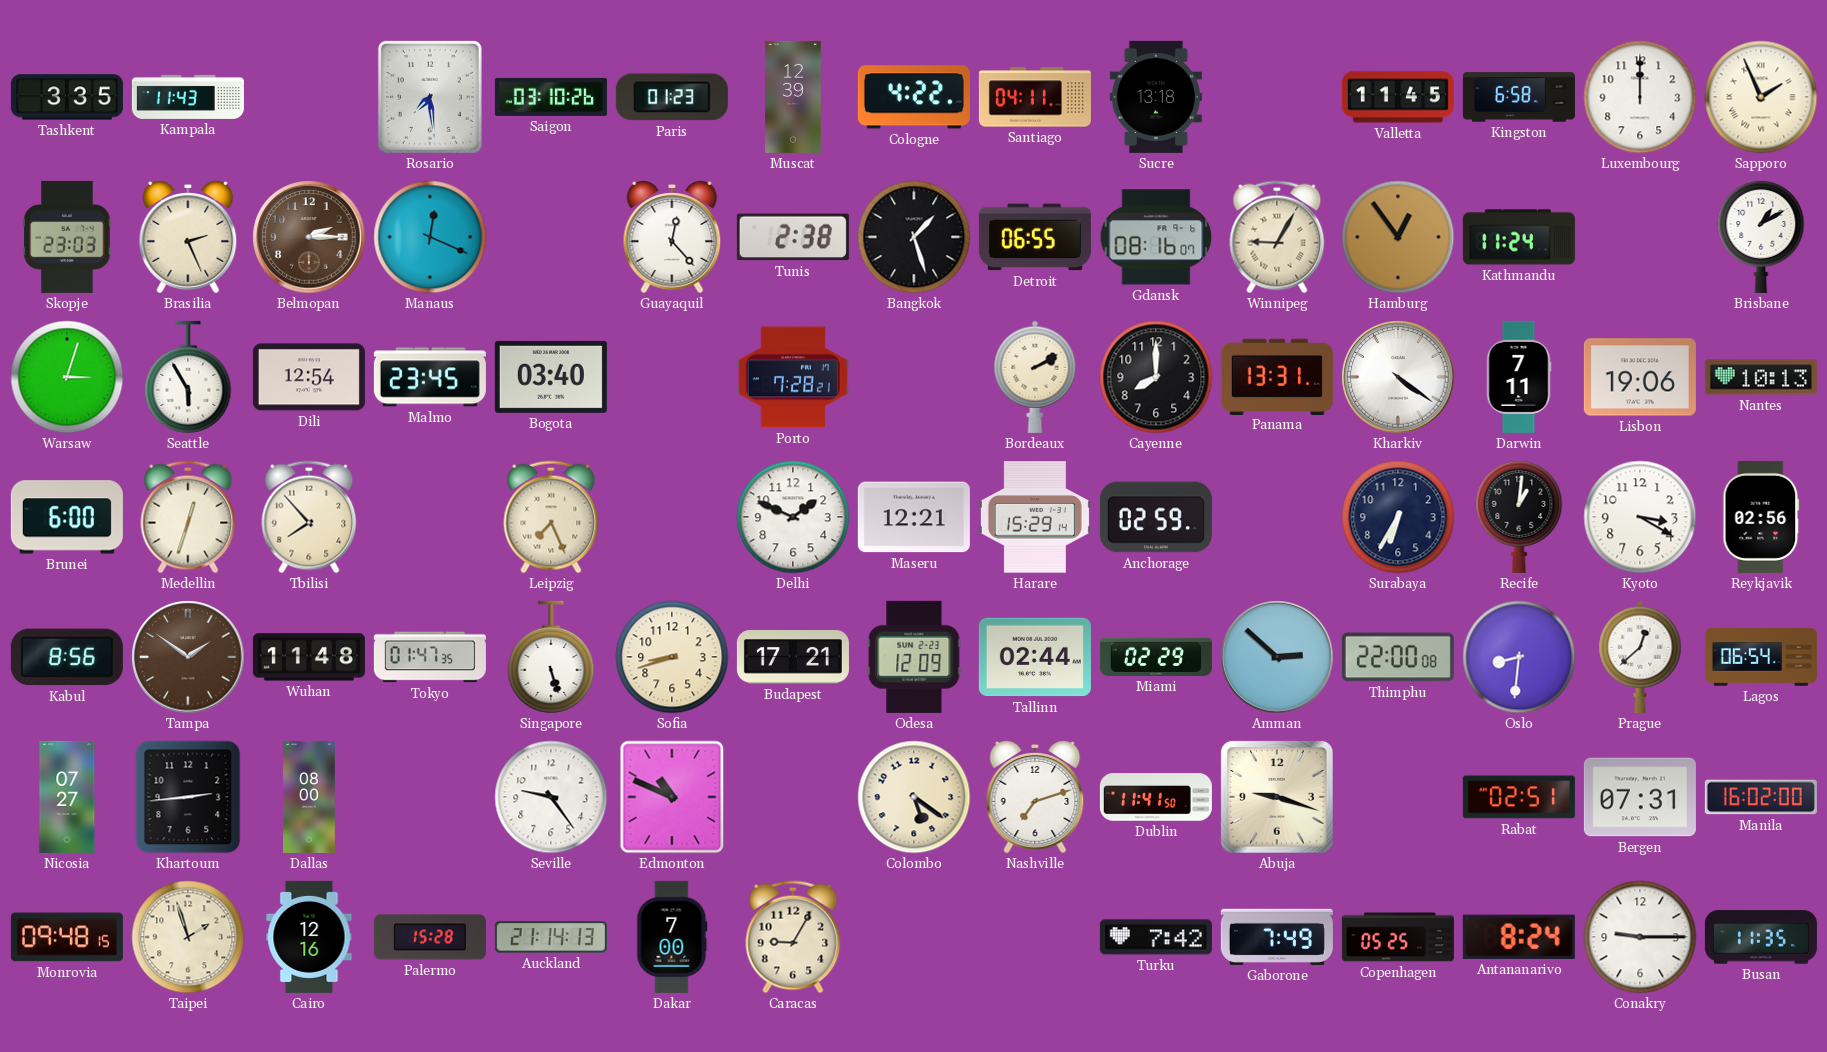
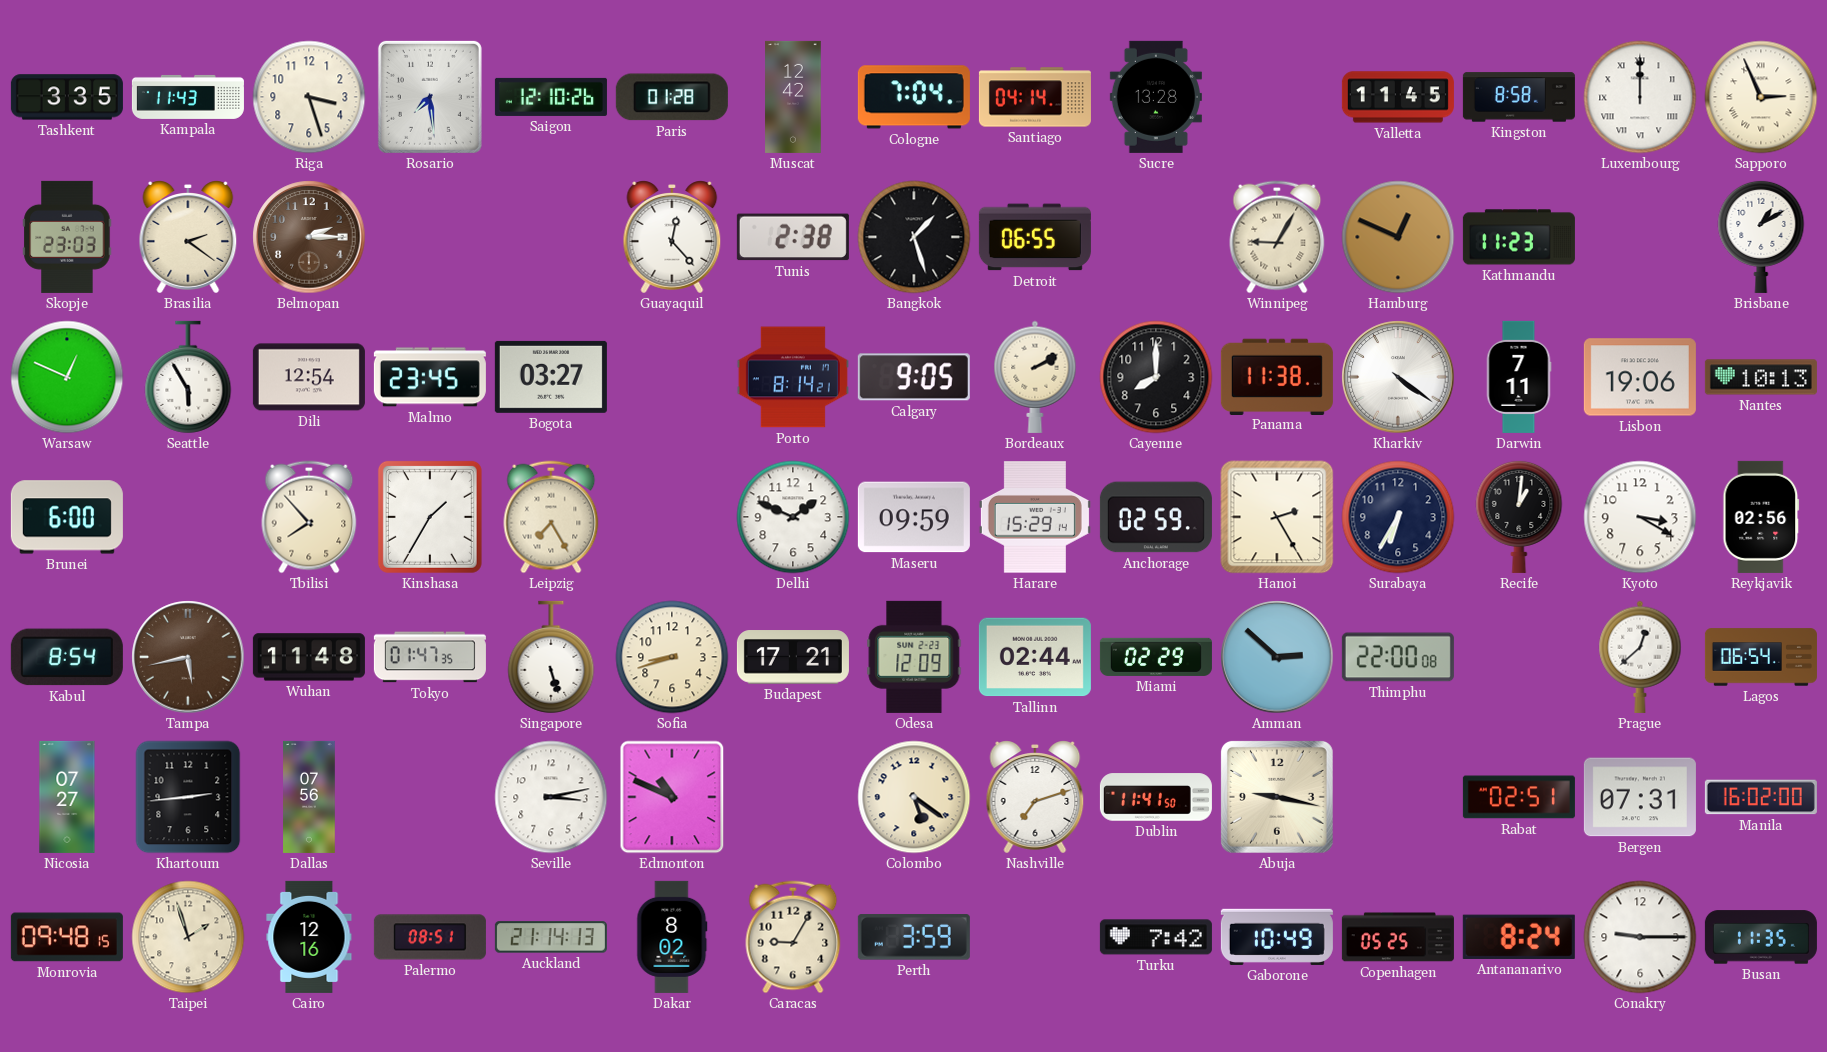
Riga: none -> 3:27 (309, 97)
Saigon: 03:10 -> 12:10 (551, 97)
Paris: 01:23 -> 01:28 (672, 97)
Muscat: 12:39 -> 12:42 (793, 97)
Cologne: 4:22 -> 7:04 (914, 97)
Santiago: 04:11 -> 04:14 (1035, 97)
Sucre: 13:18 -> 13:28 (1156, 97)
Kingston: 6:58 -> 8:58 (1519, 97)
Luxembourg numerals: Arabic -> Roman (1640, 97)
Sapporo: 1:56 -> 2:56 (1761, 97)
Brasilia: 2:26 -> 2:21 (188, 237)
Manaus: 12:19 -> none (430, 237)
Gdansk: 08:16 -> none (1156, 237)
Hamburg: 12:54 -> 12:49 (1398, 237)
Kathmandu: 11:24 -> 11:23 (1519, 237)
Warsaw: 3:03 -> 12:49 (67, 377)
Bogota: 03:40 -> 03:27 (551, 377)
Porto: 7:28 -> 8:14 (793, 377)
Calgary: none -> 9:05 (914, 377)
Panama: 13:31 -> 11:38 (1277, 376)
Medellin: 12:33 -> none (188, 517)
Kinshasa: none -> 1:35 (430, 517)
Leipzig: 7:26 -> 7:25 (551, 517)
Maseru: 12:21 -> 09:59 (914, 517)
Hanoi: none -> 2:25 (1277, 517)
Kabul: 8:56 -> 8:54 (67, 657)
Tampa: 1:51 -> 5:43 (188, 657)
Oslo: 8:31 -> none (1519, 657)
Dallas: 08:00 -> 07:56 (309, 797)
Seville: 9:24 -> 3:13 (551, 797)
Abuja: 9:18 -> 9:17 (1277, 797)
Palermo: 15:28 -> 08:51 (430, 937)
Dakar: 7:00 -> 8:02 (672, 937)
Perth: none -> 3:59 (914, 937)
Gaborone: 7:49 -> 10:49 (1277, 937)
